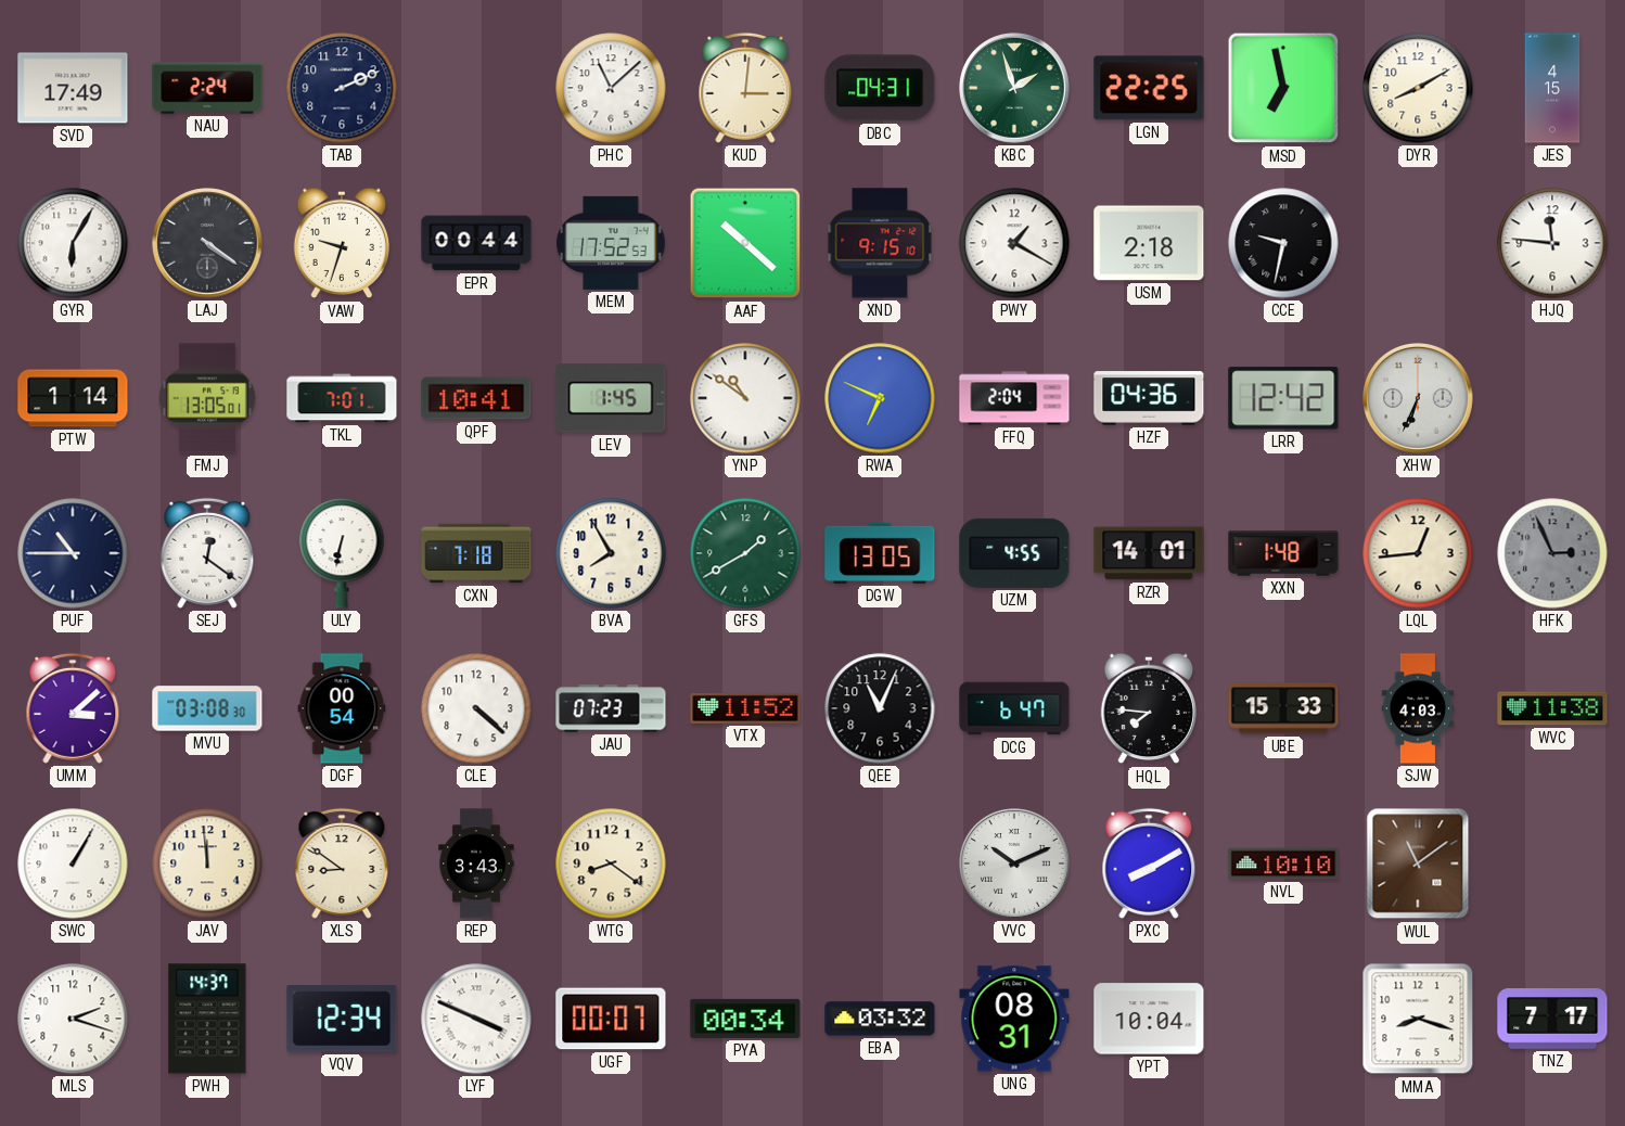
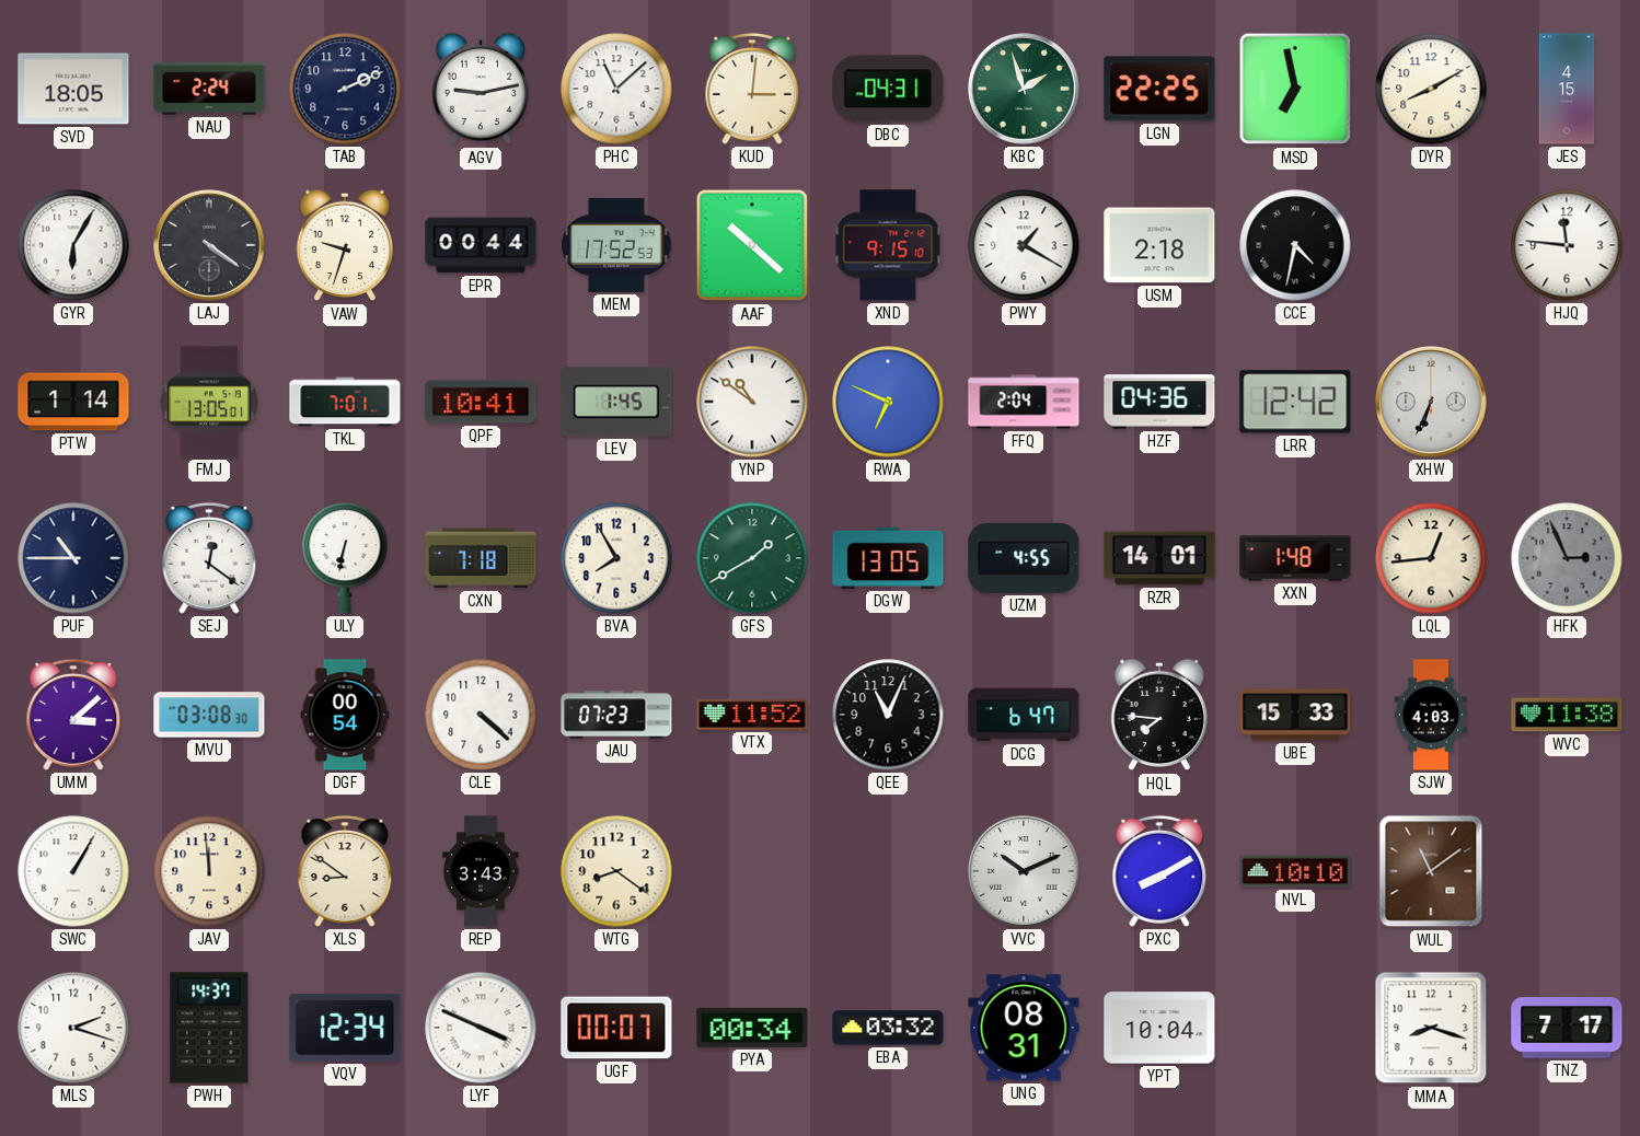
SVD: 17:49 -> 18:05 (73, 89)
AGV: none -> 9:13 (481, 89)
CCE: 9:32 -> 4:32 (1295, 245)
